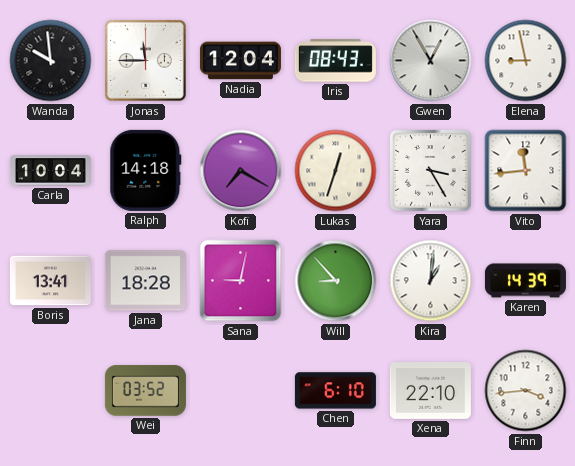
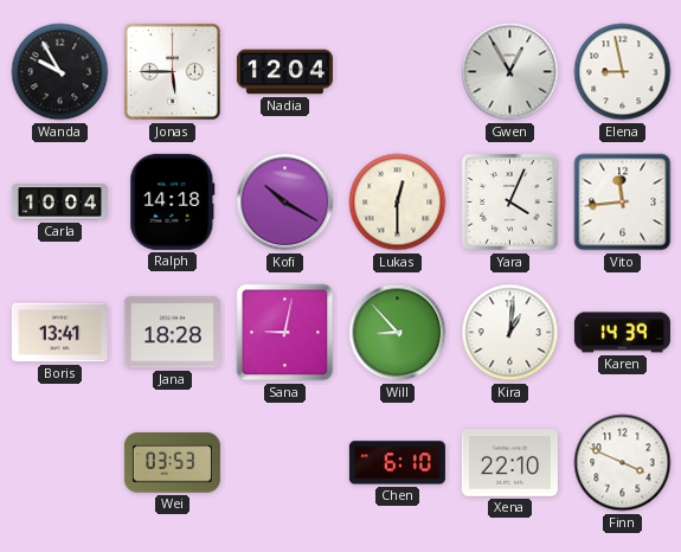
Wanda: 9:59 -> 9:55 (60, 72)
Jonas: 11:45 -> 5:45 (172, 71)
Iris: 08:43 -> none (335, 61)
Kofi: 7:20 -> 10:20 (285, 203)
Lukas: 12:33 -> 12:30 (398, 203)
Yara: 3:25 -> 4:04 (510, 203)
Wei: 03:52 -> 03:53 (172, 463)
Finn: 3:44 -> 3:49 (623, 463)
